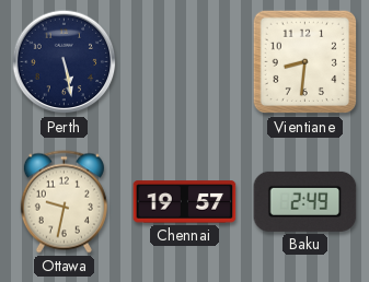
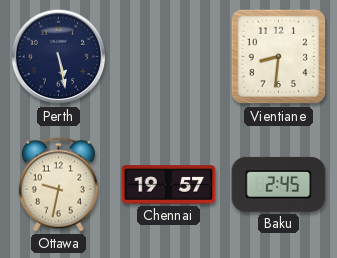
Baku: 2:49 -> 2:45 (279, 184)
